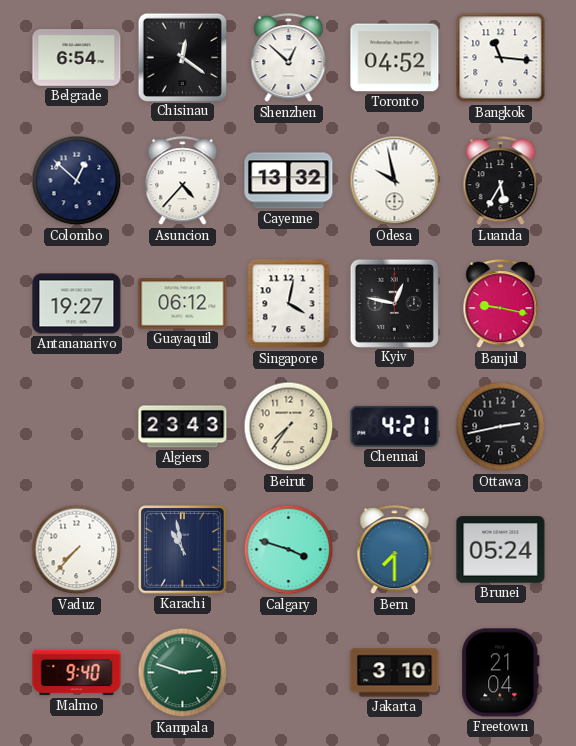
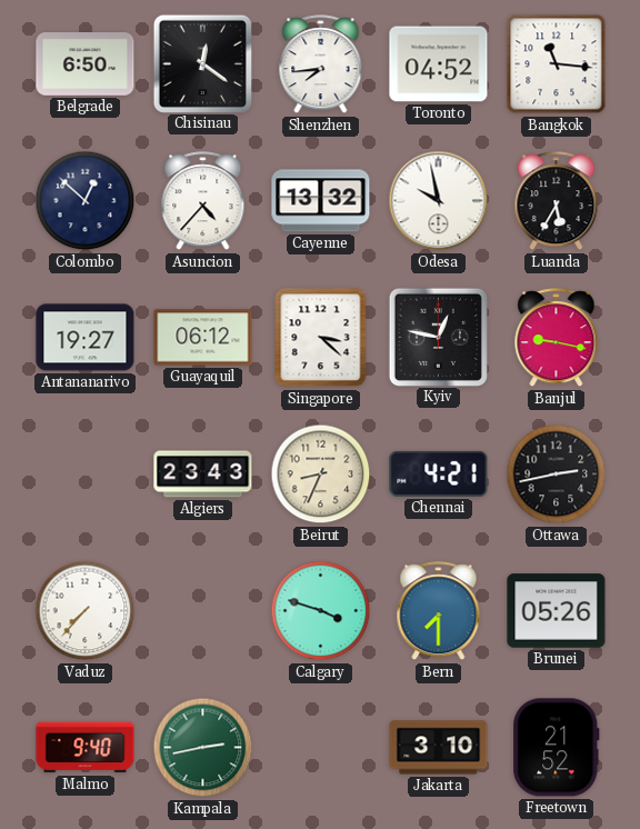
Belgrade: 6:54 -> 6:50 (86, 64)
Shenzhen: 12:52 -> 7:44 (321, 64)
Singapore: 4:02 -> 3:22 (321, 338)
Beirut: 7:36 -> 8:34 (321, 475)
Karachi: 10:58 -> none (183, 550)
Brunei: 05:24 -> 05:26 (557, 611)
Kampala: 2:48 -> 2:43 (203, 748)
Freetown: 21:04 -> 21:52 (557, 748)
